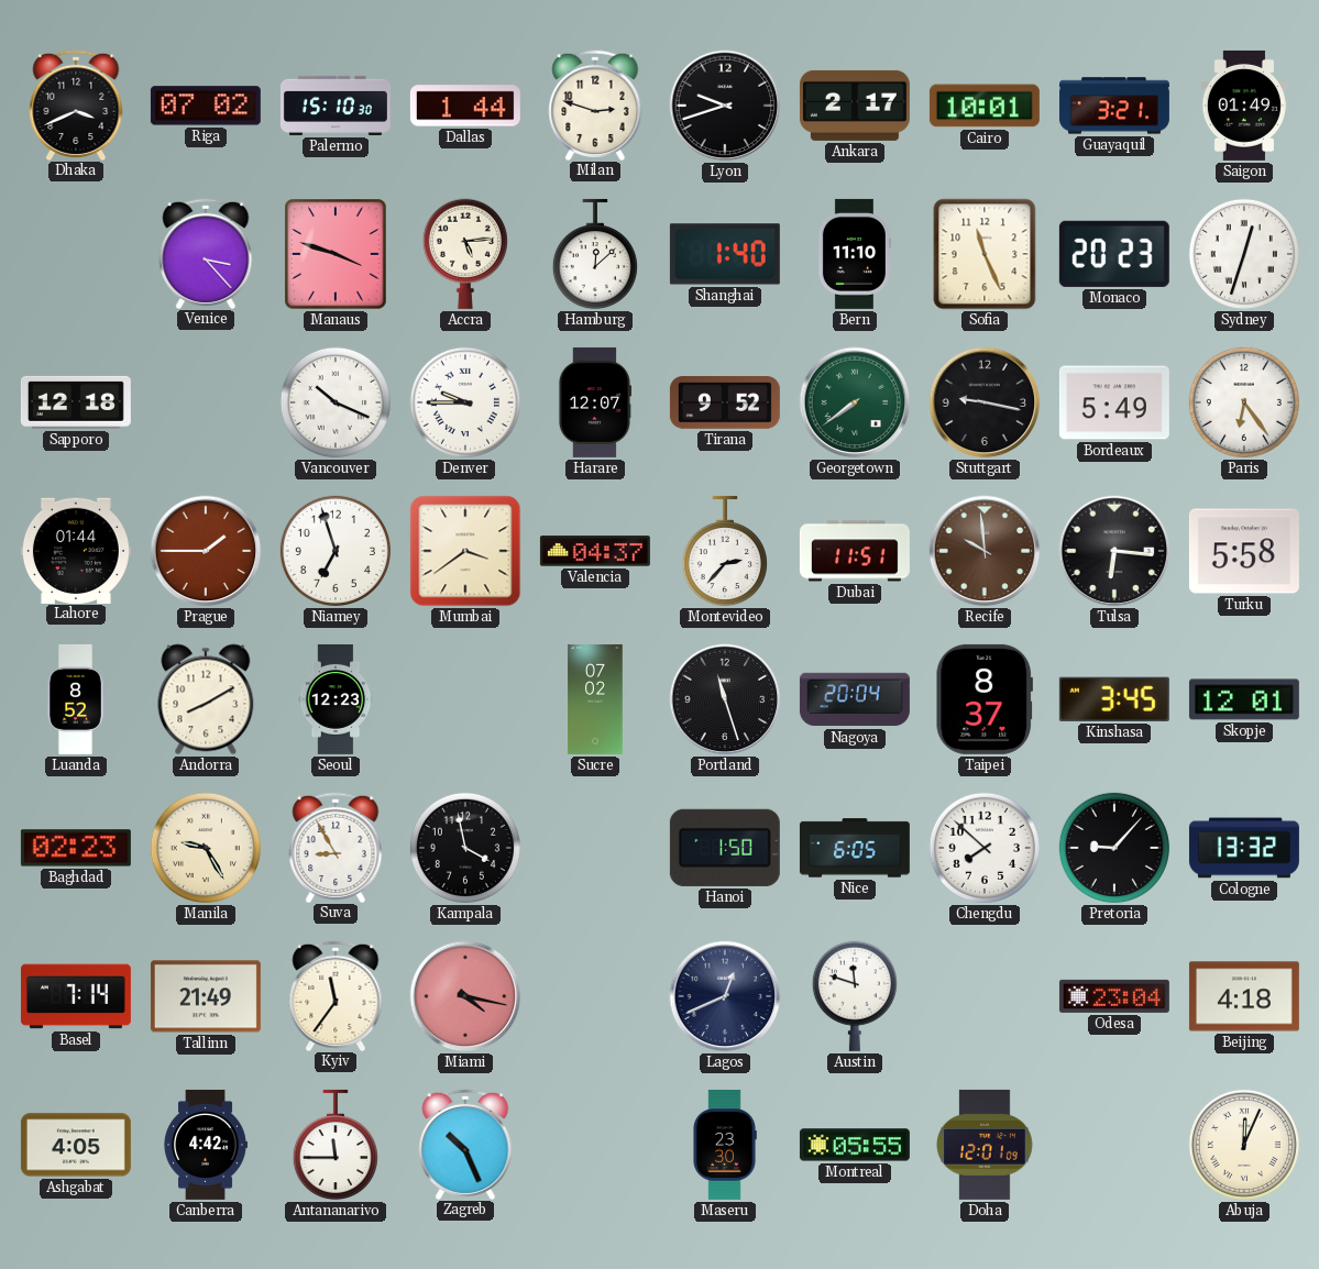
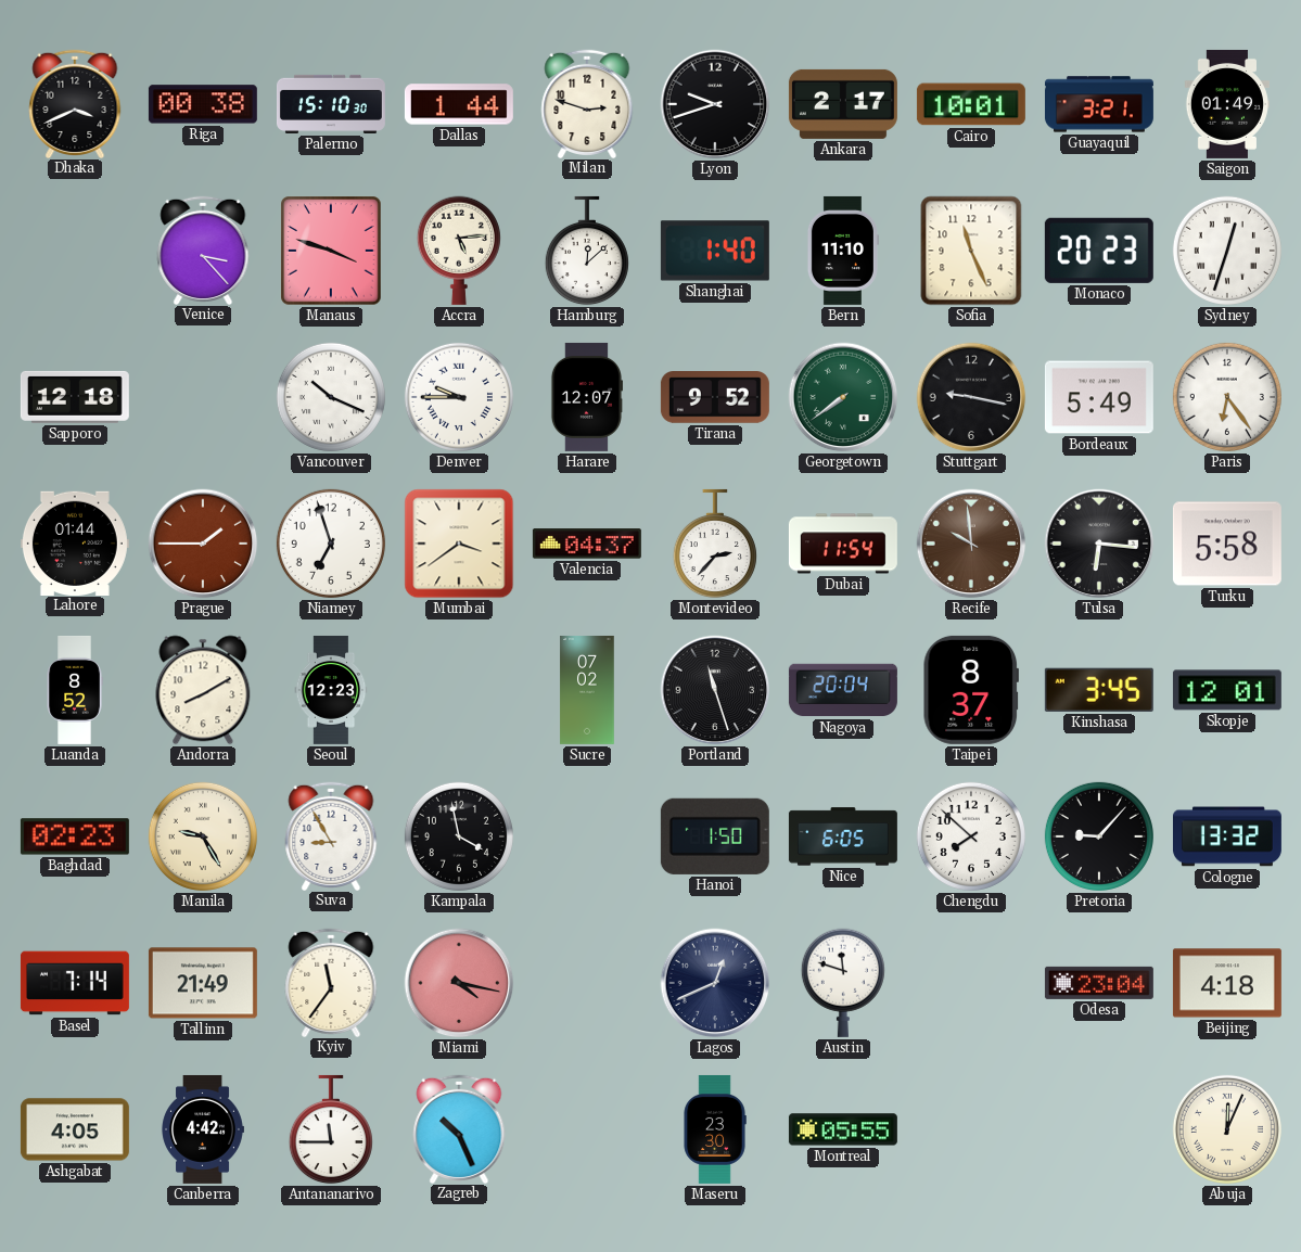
Riga: 07:02 -> 00:38 (203, 104)
Dubai: 11:51 -> 11:54 (843, 544)
Doha: 12:01 -> none (985, 1145)
